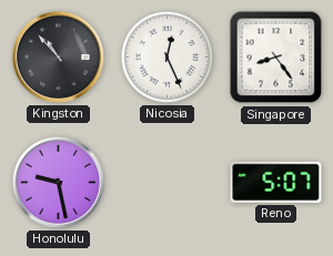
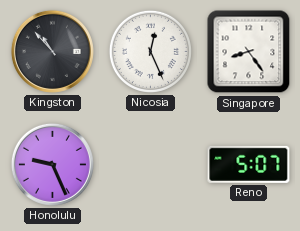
Honolulu: 9:28 -> 9:26 (52, 164)
